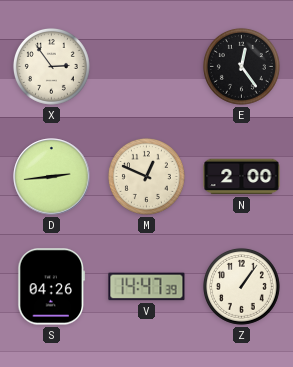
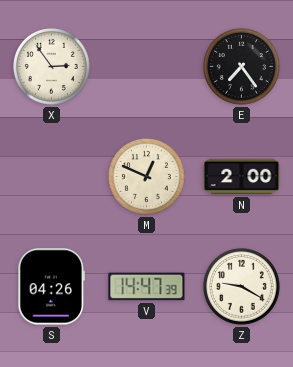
E: 12:24 -> 7:24 (241, 66)
D: 2:44 -> none (52, 177)
Z: 1:06 -> 9:20 (241, 286)
